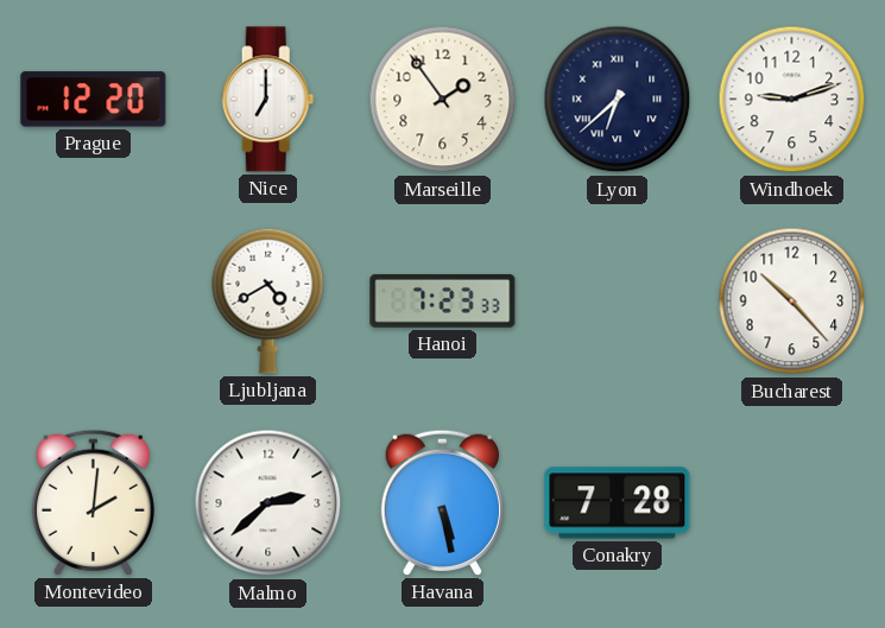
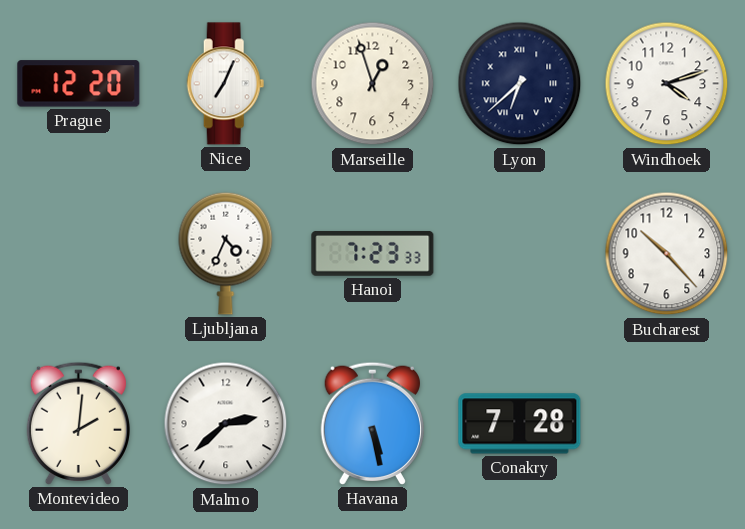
Nice: 7:00 -> 7:04 (226, 84)
Marseille: 1:54 -> 12:57 (373, 84)
Windhoek: 9:12 -> 4:12 (667, 84)
Ljubljana: 4:40 -> 4:34 (226, 253)
